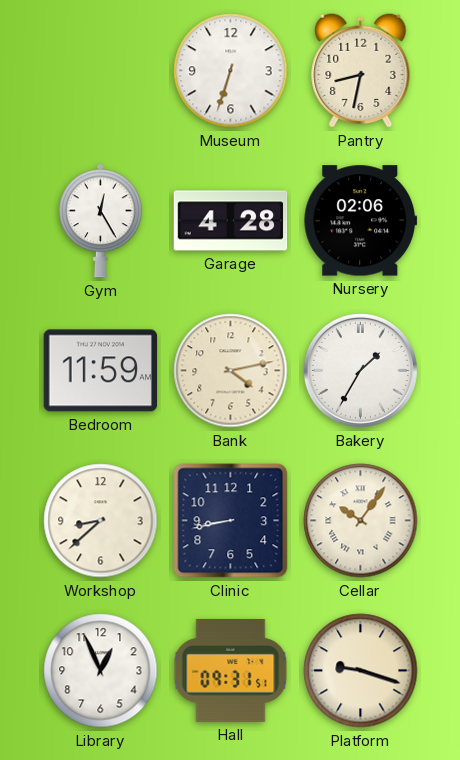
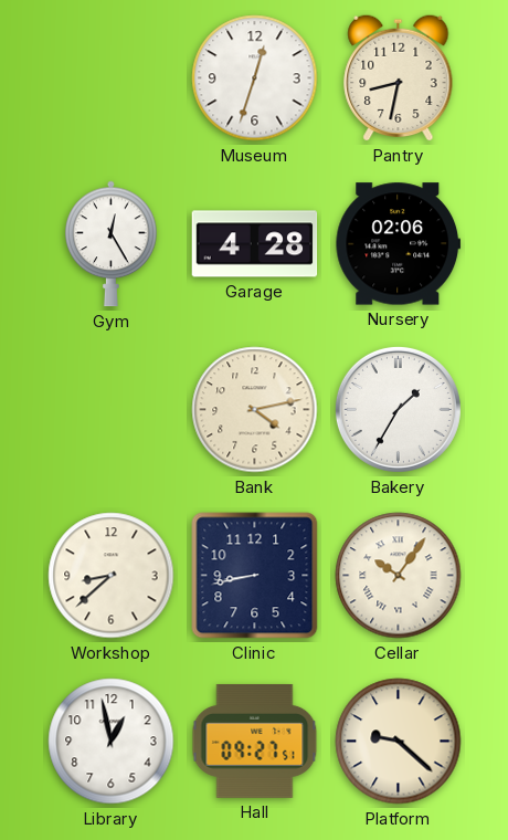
Museum: 6:33 -> 12:33 (255, 78)
Bedroom: 11:59 -> none (101, 371)
Library: 12:56 -> 12:58 (112, 742)
Hall: 09:31 -> 09:27 (255, 741)
Platform: 9:18 -> 9:22 (399, 742)
